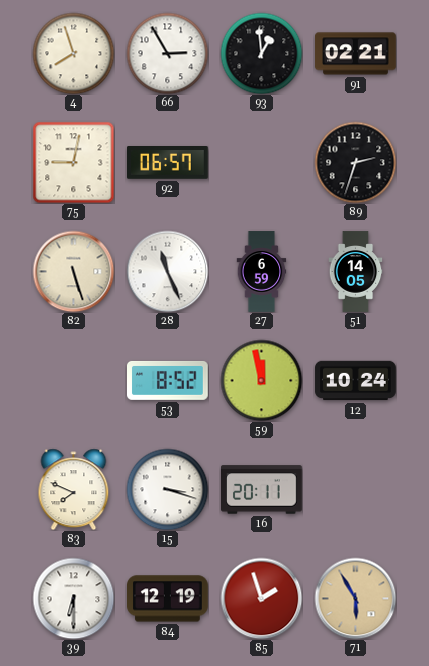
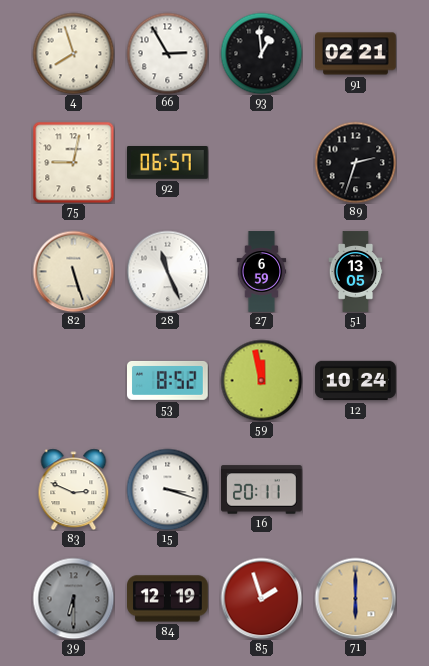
51: 14:05 -> 13:05 (356, 272)
83: 7:49 -> 2:49 (74, 489)
39 dial: white -> grey (73, 598)
71: 5:55 -> 6:00 (355, 598)
